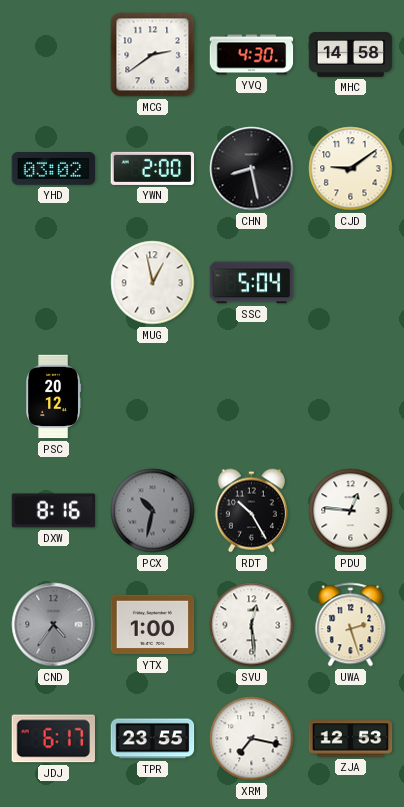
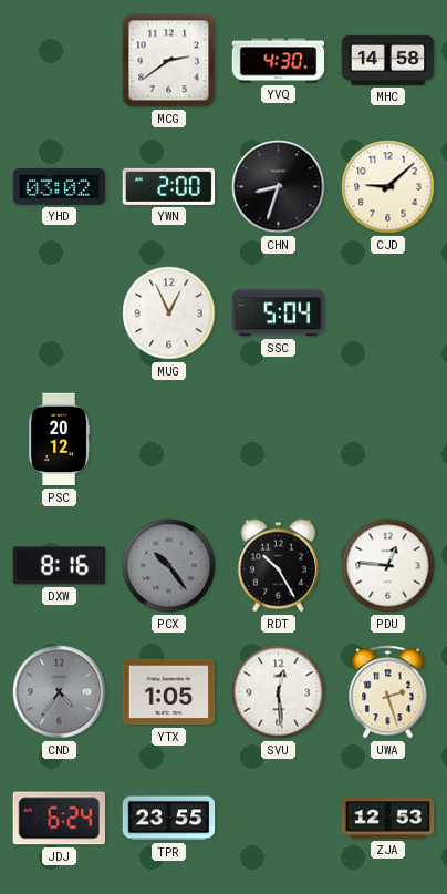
CHN: 8:28 -> 8:33 (279, 187)
CJD: 9:09 -> 9:08 (388, 187)
MUG: 12:58 -> 12:56 (169, 314)
PCX: 10:32 -> 10:24 (169, 566)
YTX: 1:00 -> 1:05 (169, 692)
JDJ: 6:17 -> 6:24 (59, 819)
XRM: 7:17 -> none (252, 739)
